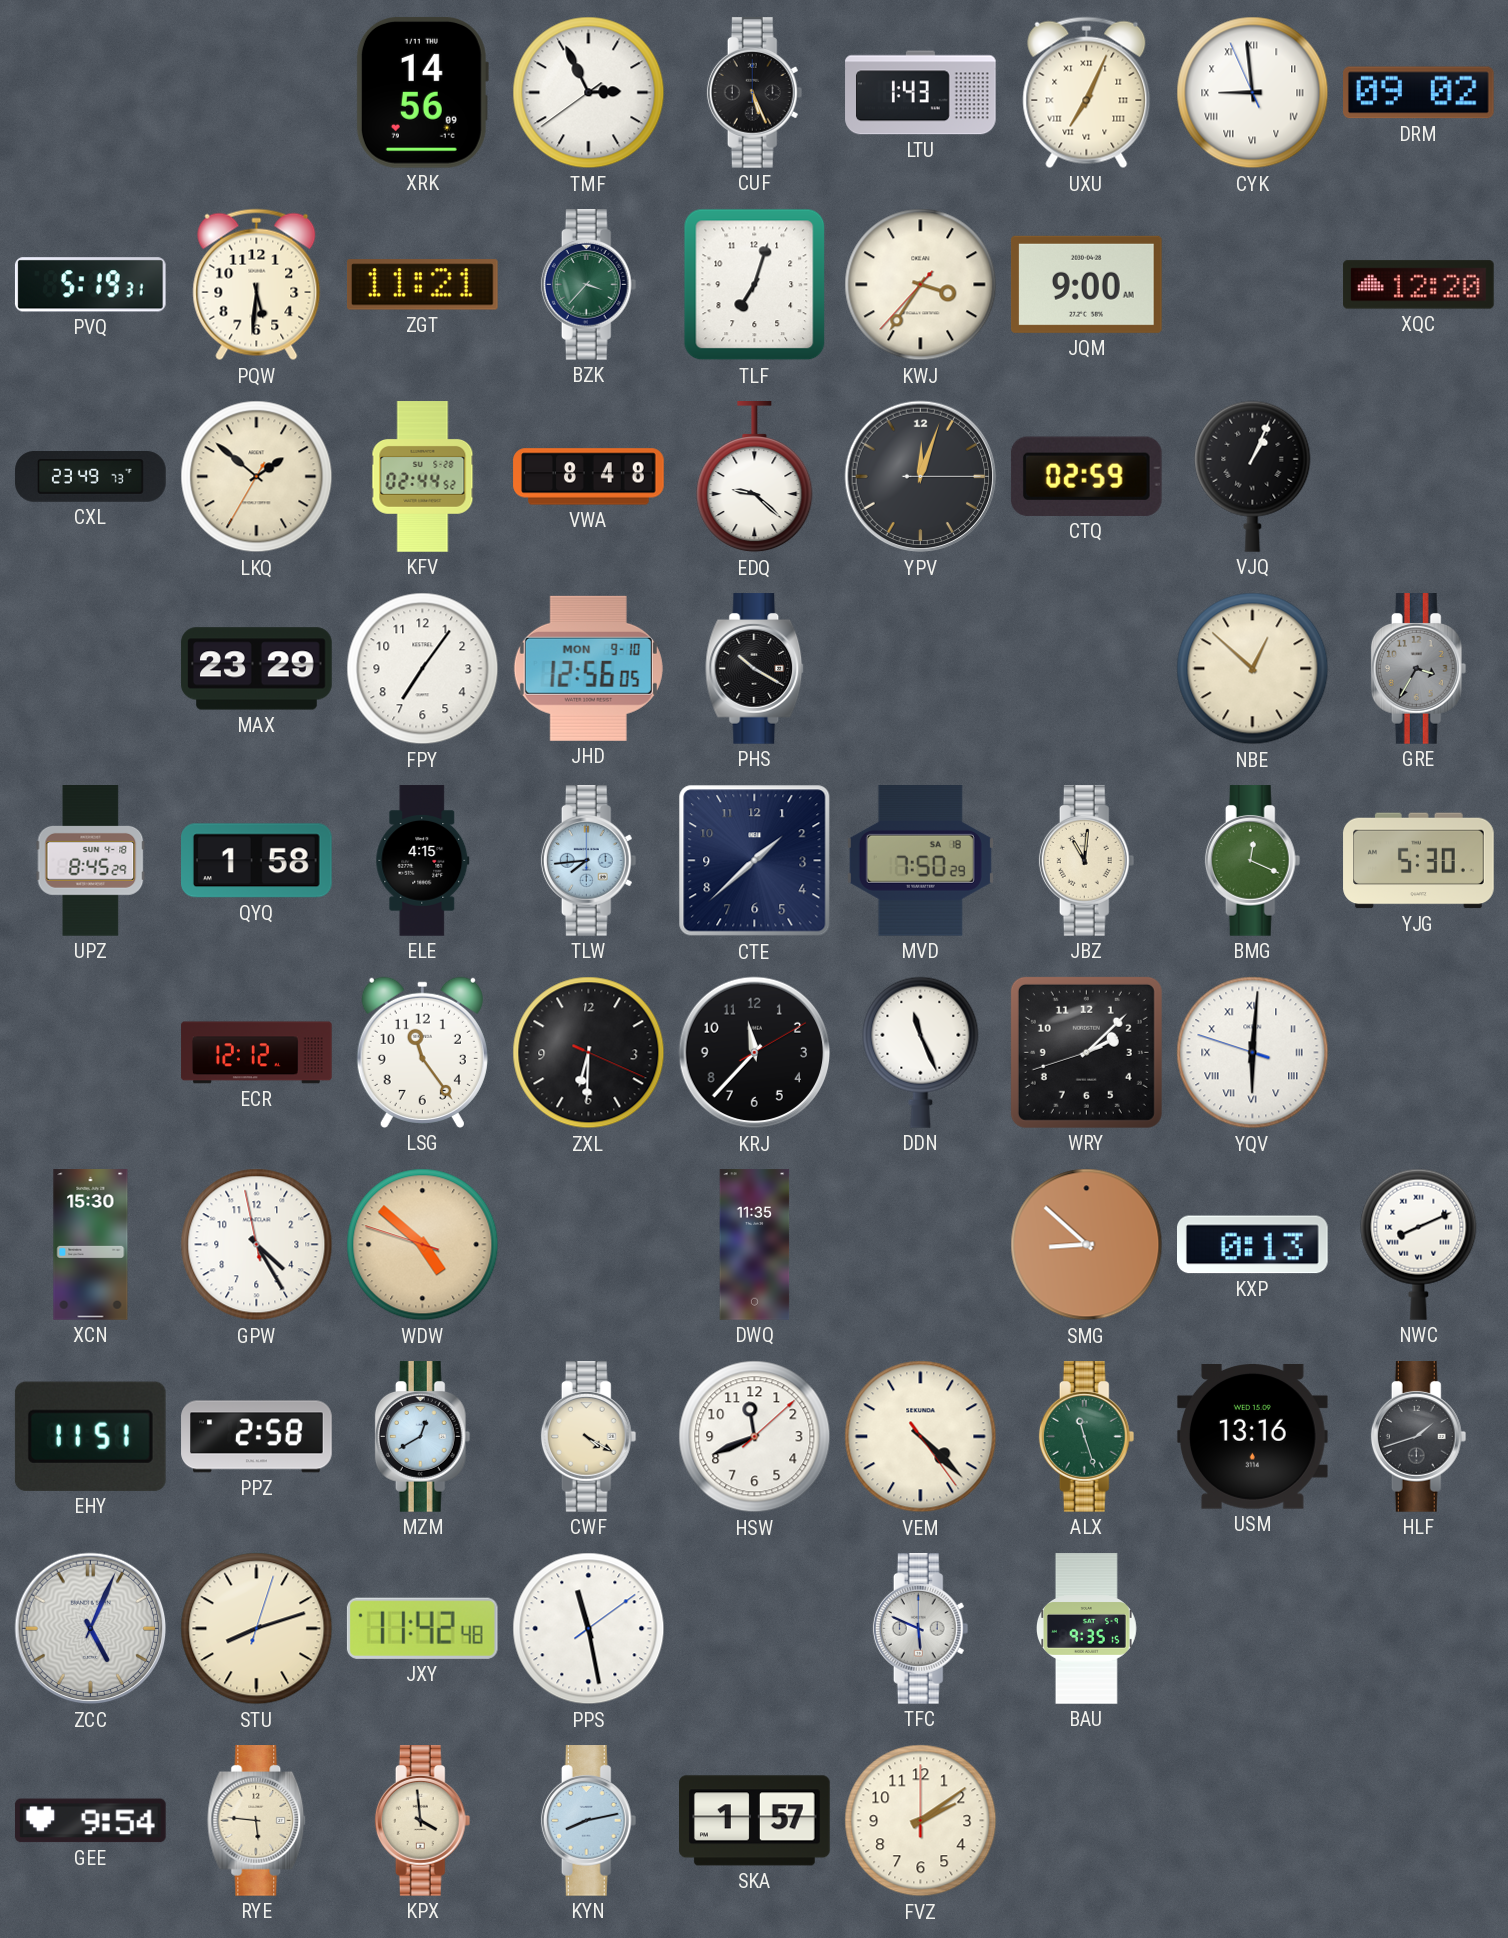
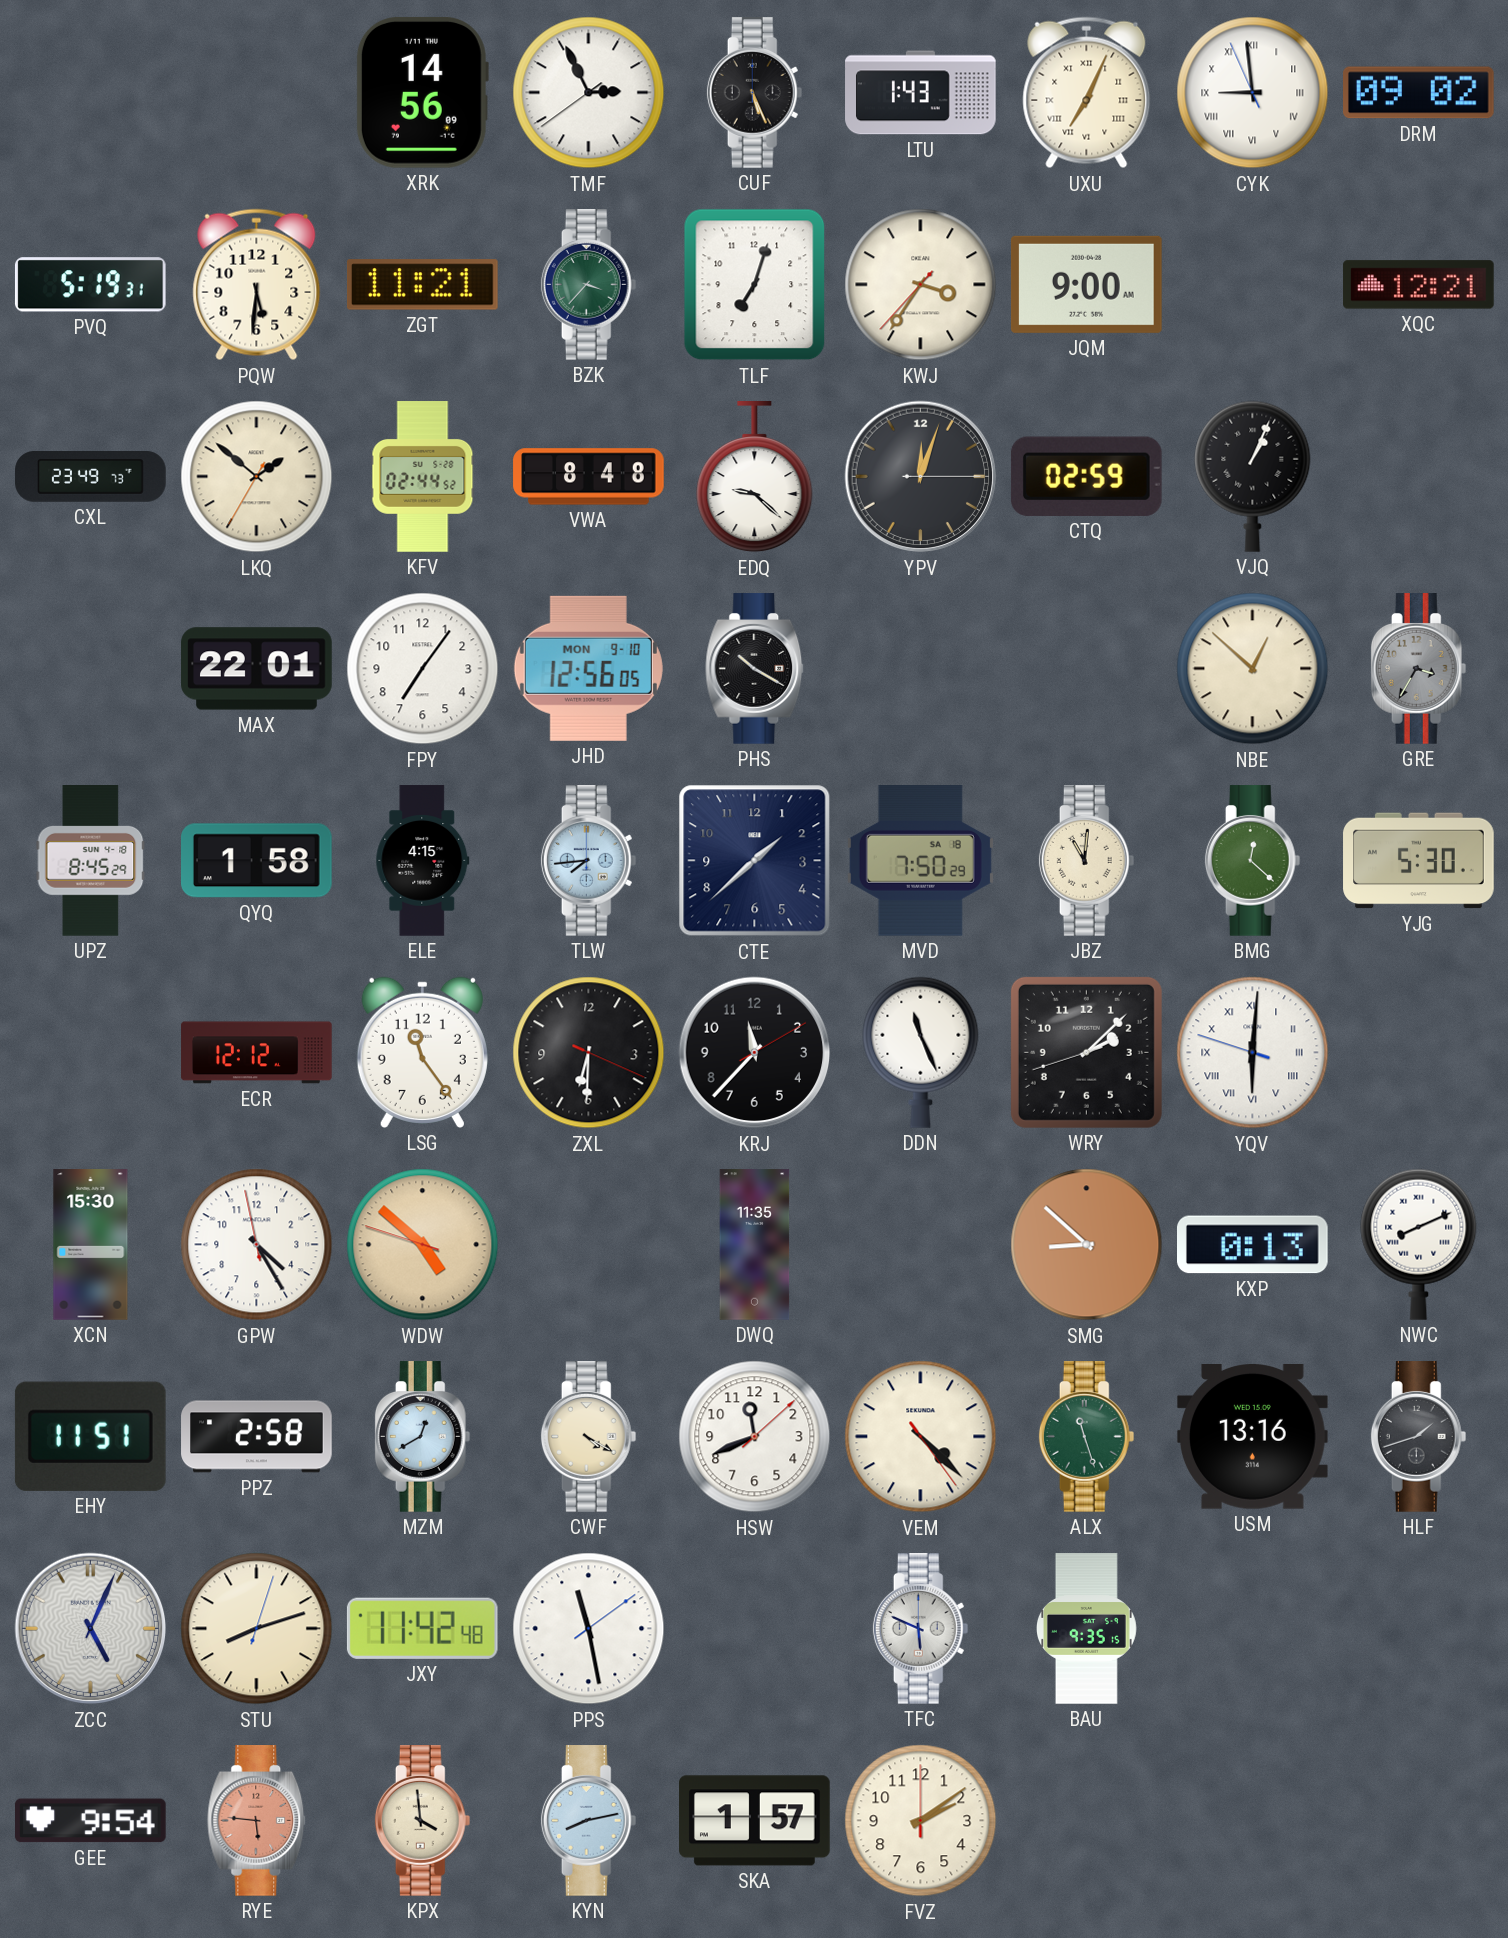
XQC: 12:20 -> 12:21 (1419, 285)
MAX: 23:29 -> 22:01 (257, 669)
BMG: 12:19 -> 12:22 (1253, 861)
RYE dial: cream -> salmon (257, 1821)
